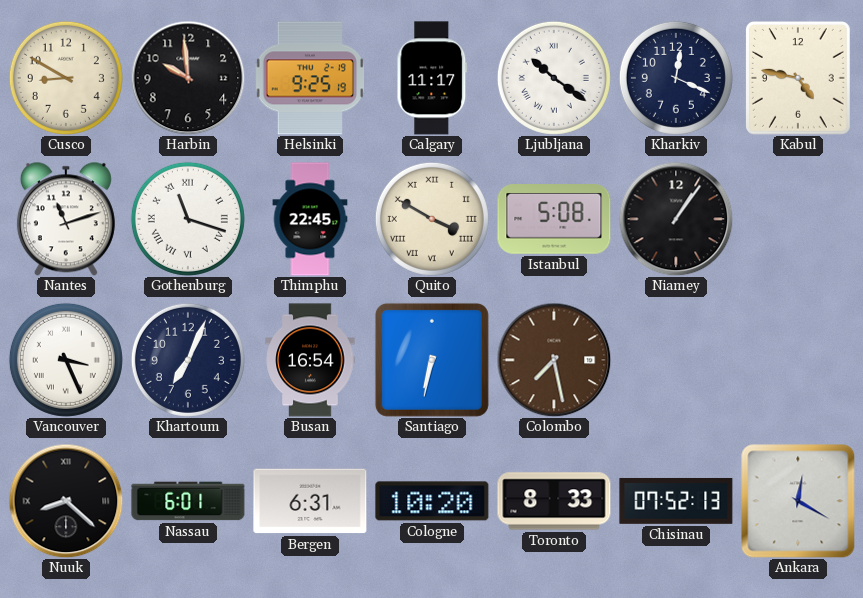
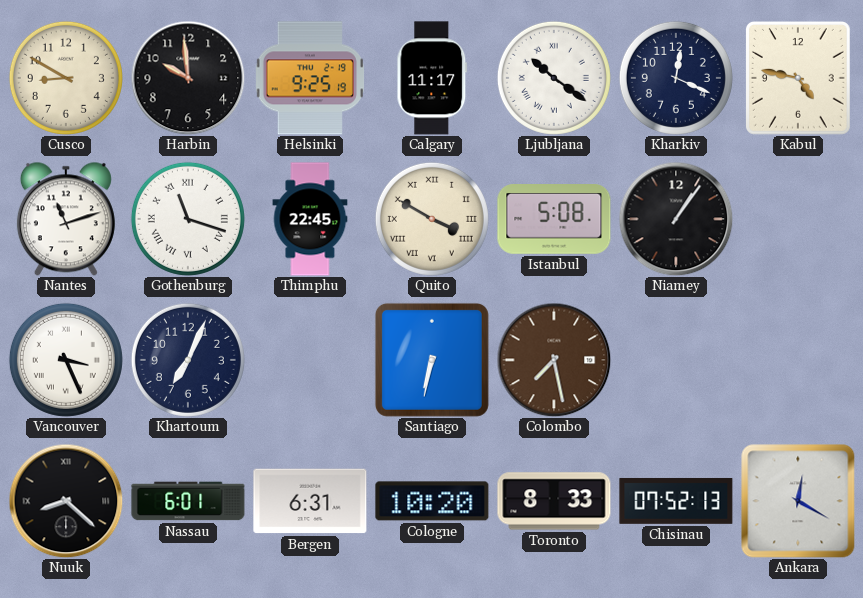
Busan: 16:54 -> none (310, 360)
